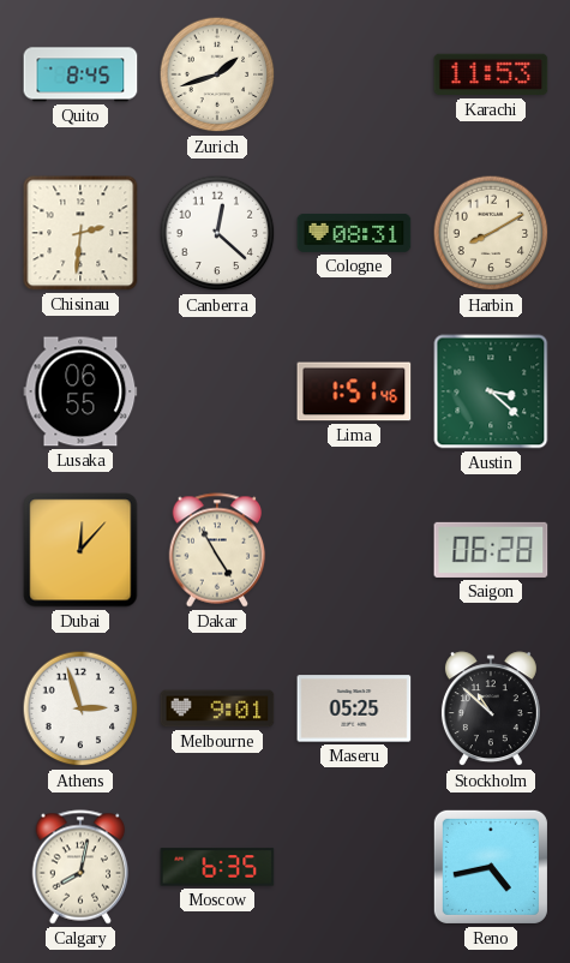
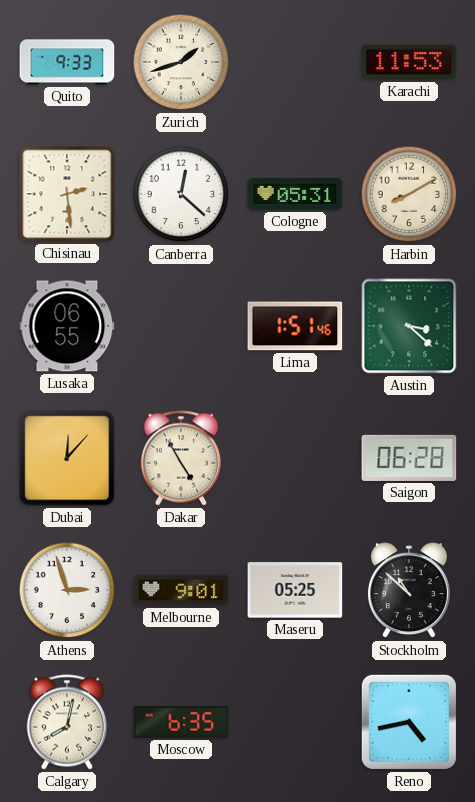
Quito: 8:45 -> 9:33 (67, 62)
Chisinau: 2:31 -> 2:29 (67, 194)
Cologne: 08:31 -> 05:31 (295, 194)
